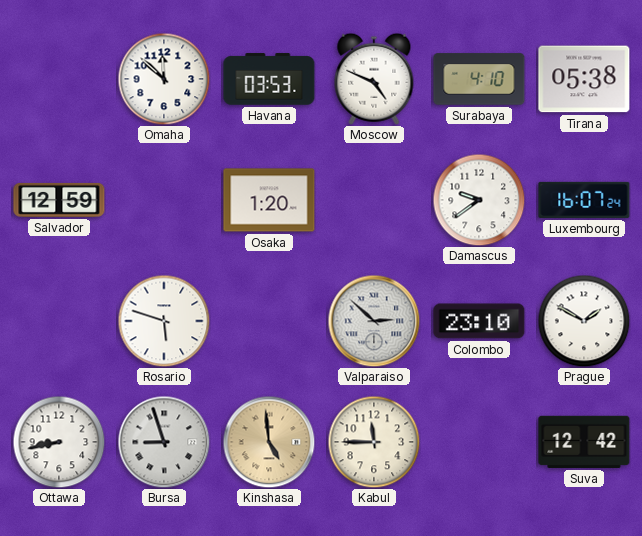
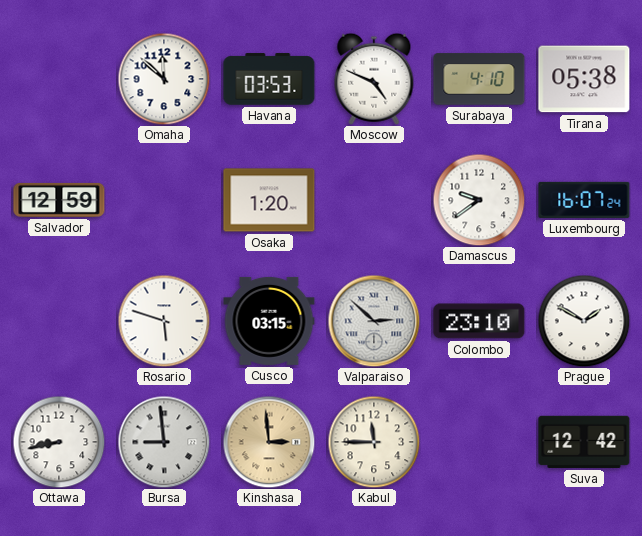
Cusco: none -> 03:15 (269, 321)
Bursa: 8:57 -> 8:59 (164, 442)
Kinshasa: 4:59 -> 2:59 (269, 442)
